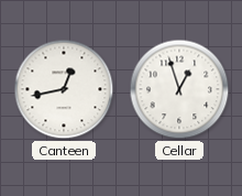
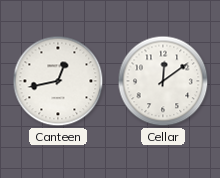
Cellar: 12:57 -> 12:09 (163, 81)
